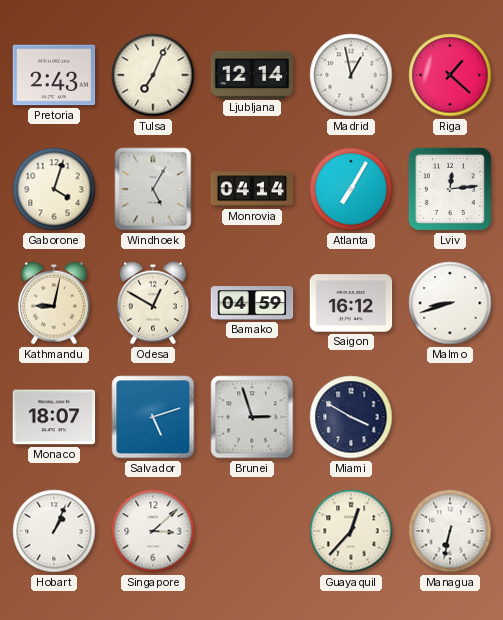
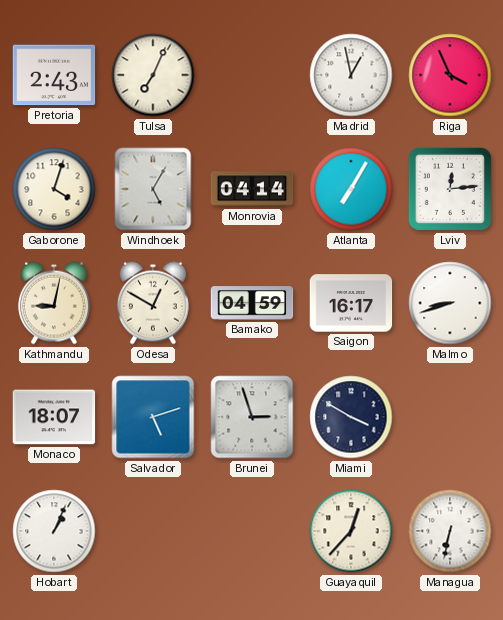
Ljubljana: 12:14 -> none (252, 74)
Riga: 1:22 -> 3:56 (450, 75)
Saigon: 16:12 -> 16:17 (351, 303)
Singapore: 3:08 -> none (153, 531)
